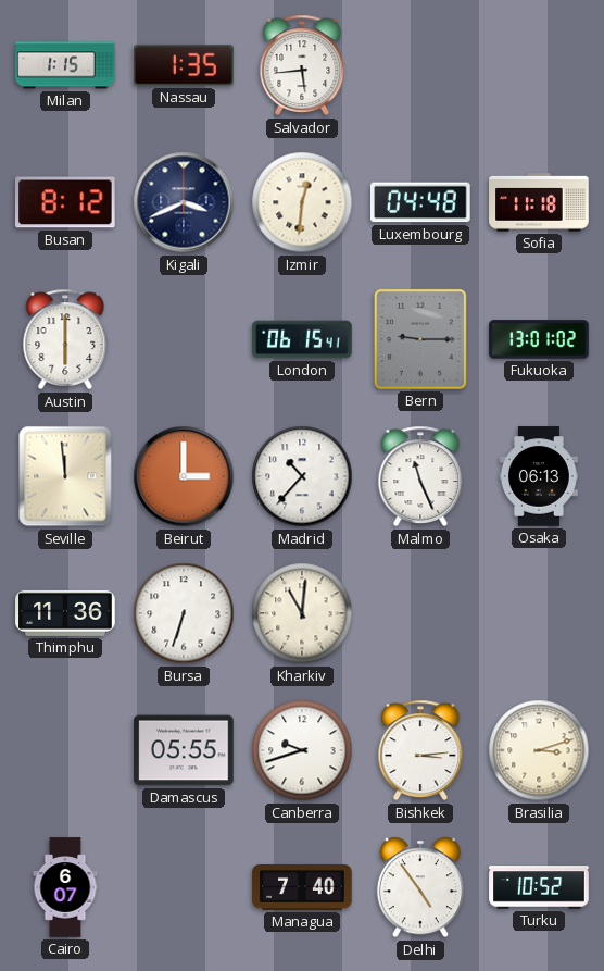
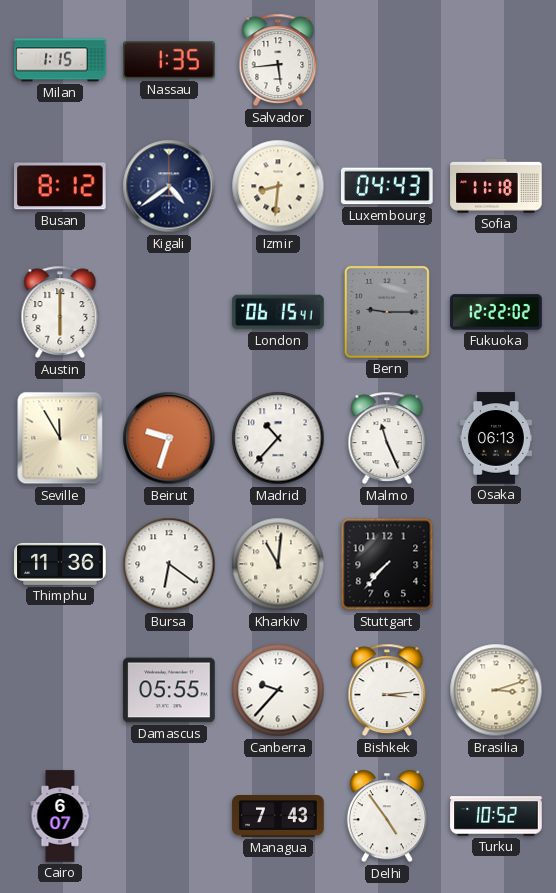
Kigali: 3:41 -> 4:39 (169, 186)
Izmir: 12:31 -> 8:31 (278, 186)
Luxembourg: 04:48 -> 04:43 (388, 186)
Fukuoka: 13:01 -> 12:22 (496, 312)
Seville: 11:59 -> 11:55 (60, 438)
Beirut: 3:00 -> 9:33 (169, 438)
Bursa: 6:33 -> 6:21 (169, 564)
Stuttgart: none -> 7:37 (387, 564)
Canberra: 9:42 -> 9:37 (278, 690)
Managua: 7:40 -> 7:43 (278, 817)
